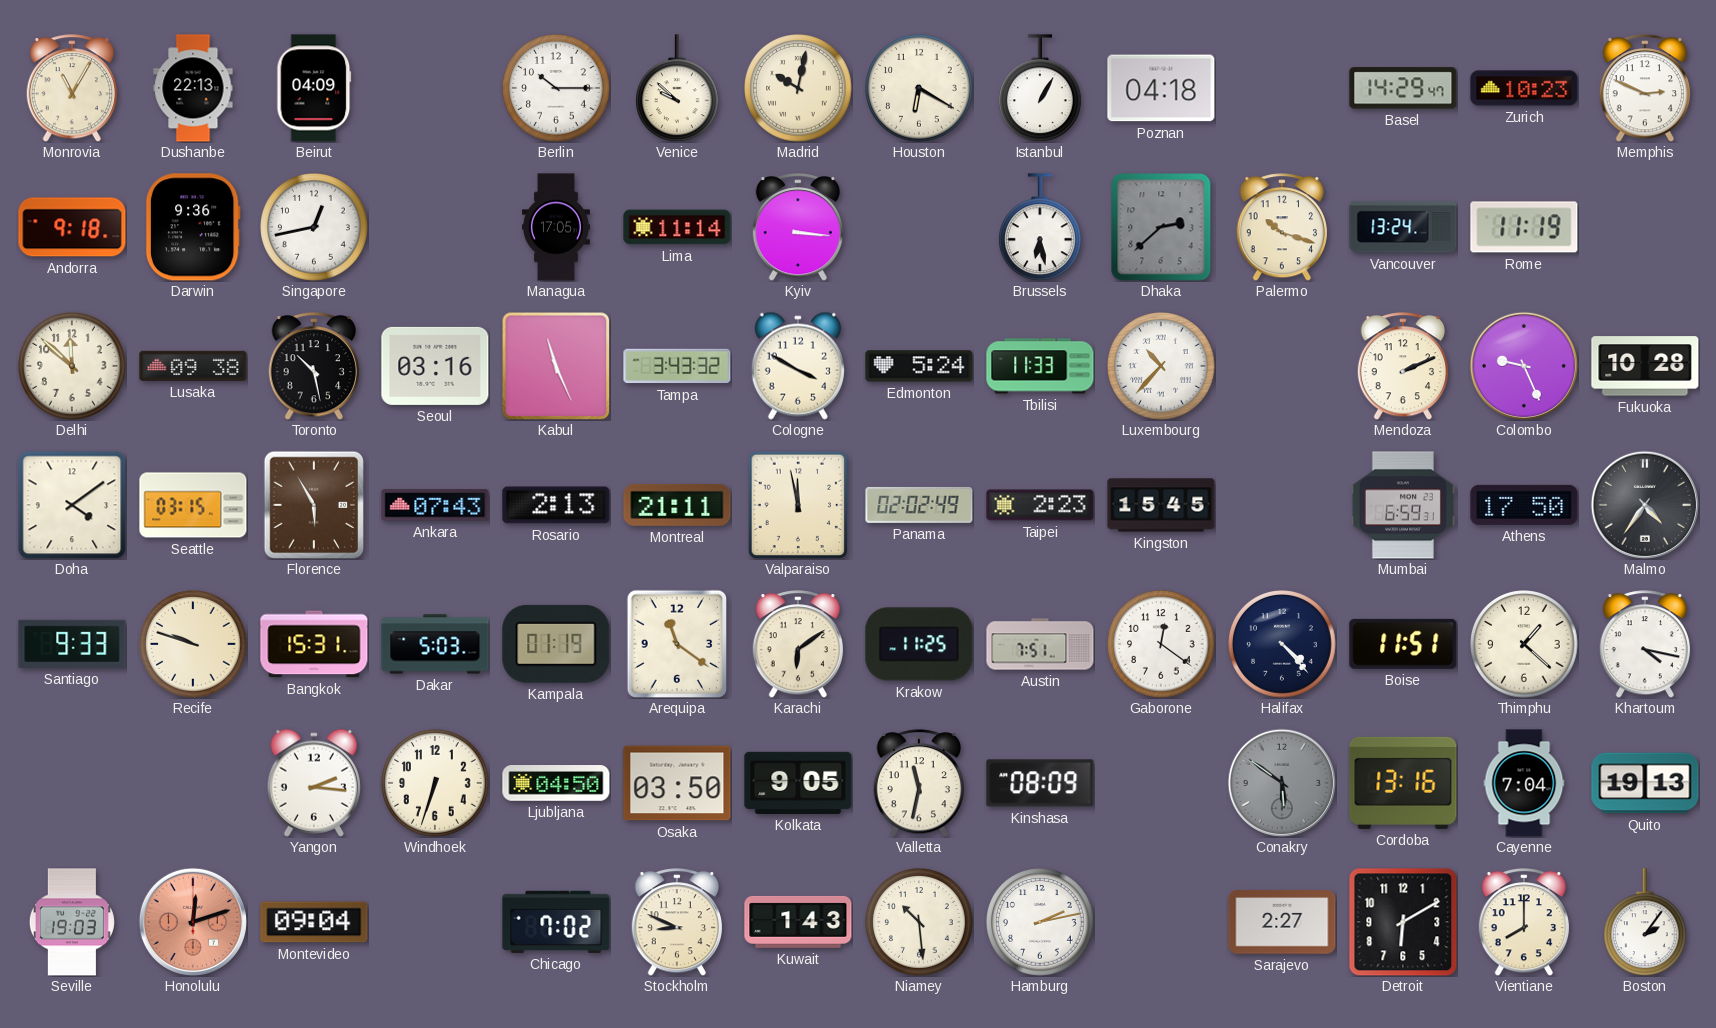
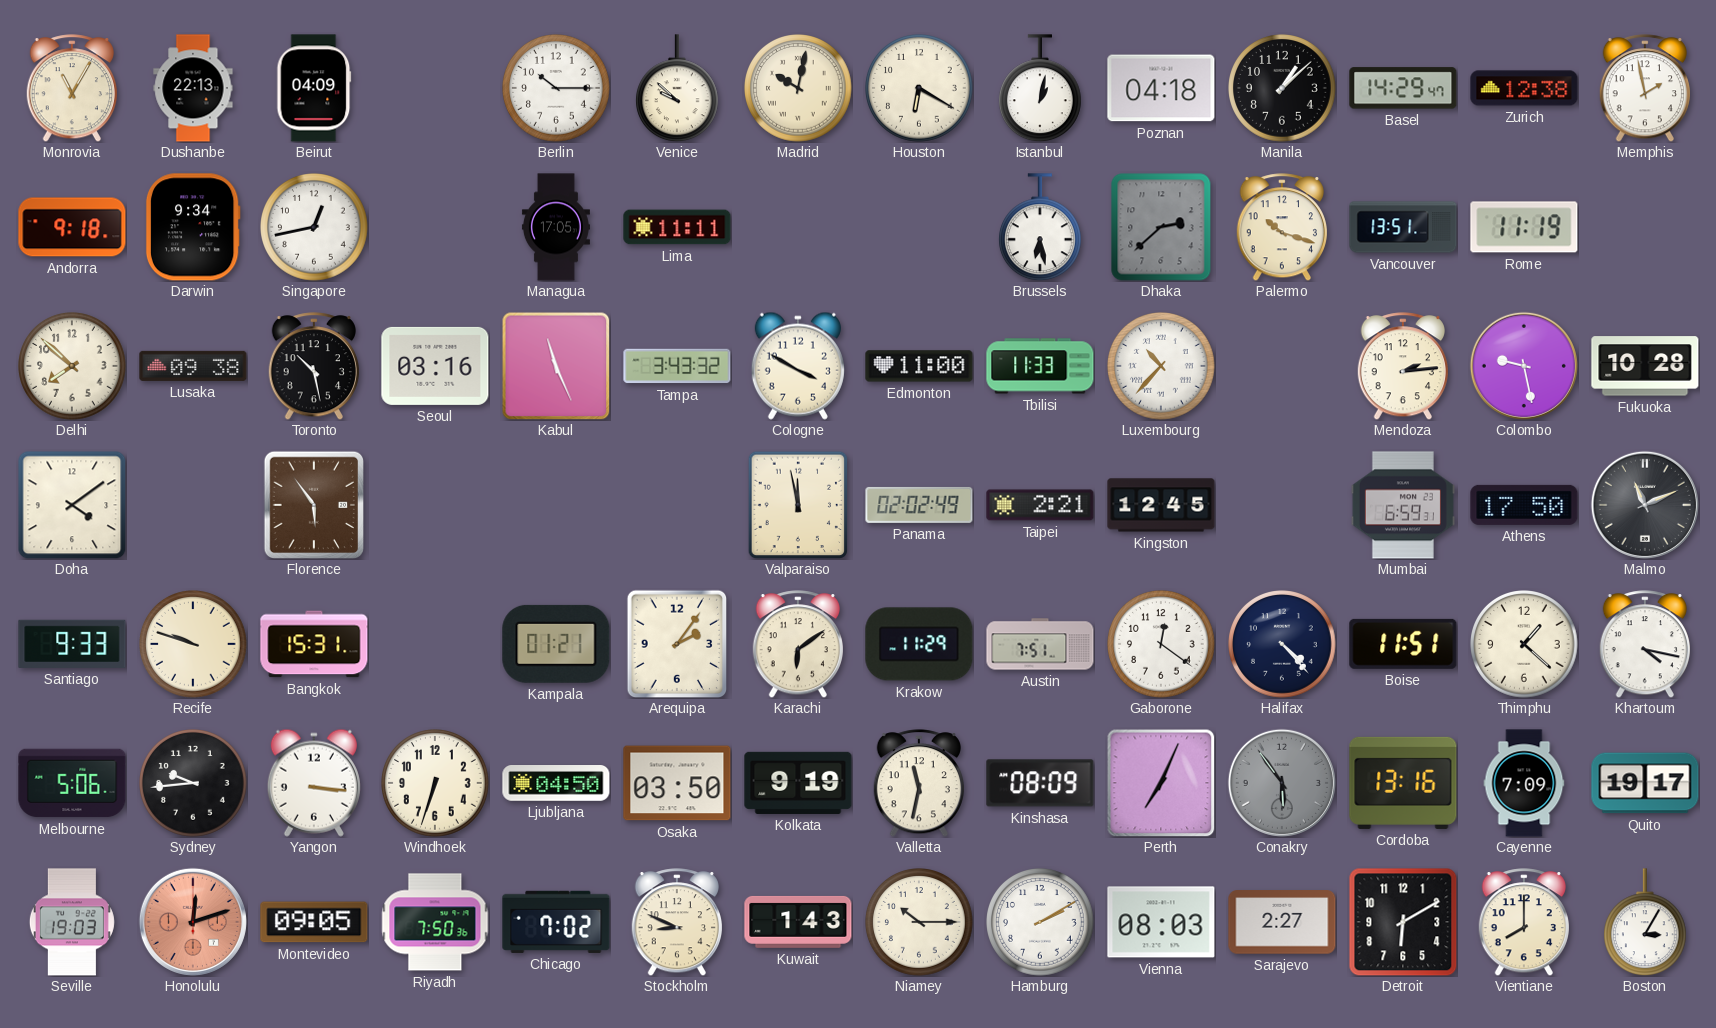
Istanbul: 1:05 -> 1:02 (1041, 88)
Manila: none -> 1:08 (1282, 88)
Zurich: 10:23 -> 12:38 (1524, 88)
Memphis: 2:49 -> 1:58 (1644, 88)
Darwin: 9:36 -> 9:34 (193, 227)
Lima: 11:14 -> 11:11 (677, 227)
Kyiv: 3:16 -> none (797, 227)
Vancouver: 13:24 -> 13:51 (1403, 227)
Delhi: 11:52 -> 7:52 (72, 366)
Edmonton: 5:24 -> 11:00 (919, 366)
Mendoza: 2:11 -> 2:14 (1402, 366)
Colombo: 9:26 -> 9:28 (1524, 366)
Seattle: 03:15 -> none (193, 505)
Florence: 5:55 -> 5:54 (313, 504)
Ankara: 07:43 -> none (435, 505)
Rosario: 2:13 -> none (556, 505)
Montreal: 21:11 -> none (677, 505)
Taipei: 2:23 -> 2:21 (1040, 505)
Kingston: 15:45 -> 12:45 (1161, 505)
Malmo: 4:36 -> 11:11 (1645, 505)
Dakar: 5:03 -> none (435, 644)
Kampala: 01:19 -> 01:21 (556, 644)
Arequipa: 11:21 -> 2:06 (677, 644)
Krakow: 11:25 -> 11:29 (919, 644)
Melbourne: none -> 5:06 (72, 783)
Sydney: none -> 9:44 (193, 783)
Yangon: 2:16 -> 3:16 (314, 783)
Kolkata: 9:05 -> 9:19 (798, 783)
Perth: none -> 7:04 (1161, 783)
Conakry: 5:51 -> 5:54 (1282, 783)
Cayenne: 7:04 -> 7:09 (1524, 783)
Quito: 19:13 -> 19:17 (1645, 783)
Montevideo: 09:04 -> 09:05 (314, 922)
Riyadh: none -> 7:50 (435, 922)
Niamey: 10:29 -> 10:15 (919, 922)
Hamburg: 2:13 -> 2:10 (1040, 922)
Vienna: none -> 08:03 (1161, 922)
Boston: 2:06 -> 3:05 (1646, 922)
